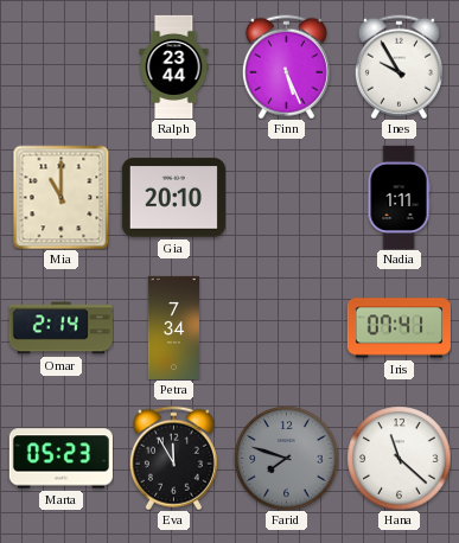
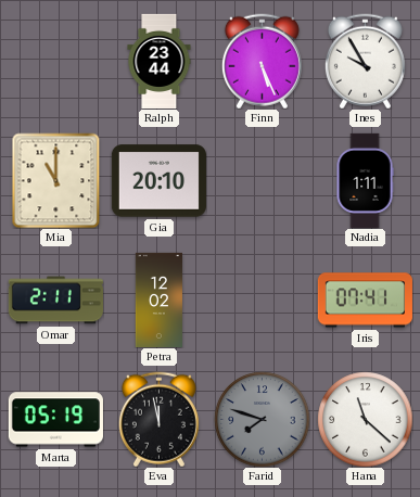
Omar: 2:14 -> 2:11 (55, 301)
Petra: 7:34 -> 12:02 (158, 300)
Marta: 05:23 -> 05:19 (55, 420)
Eva: 11:55 -> 11:58 (158, 419)
